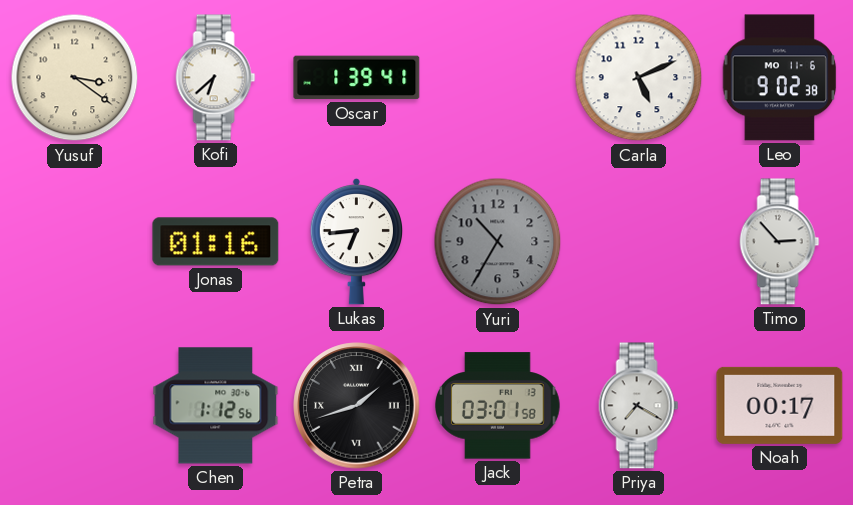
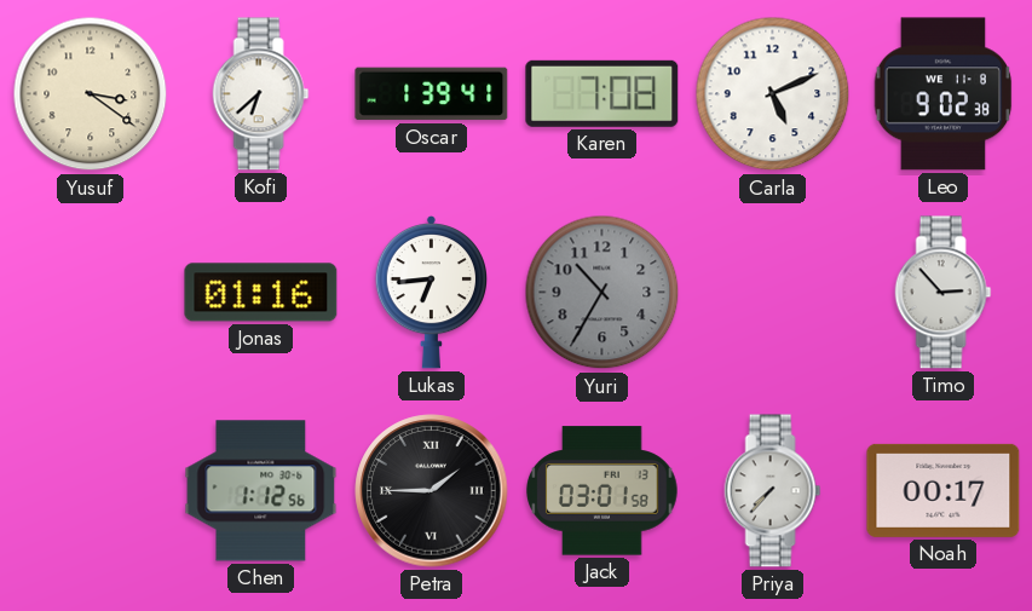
Karen: none -> 7:08 (603, 93)
Leo date: MO 11-6 -> WE 11-8 (944, 94)
Petra: 1:42 -> 1:45 (432, 491)
Priya: 7:20 -> 7:37 (773, 491)
